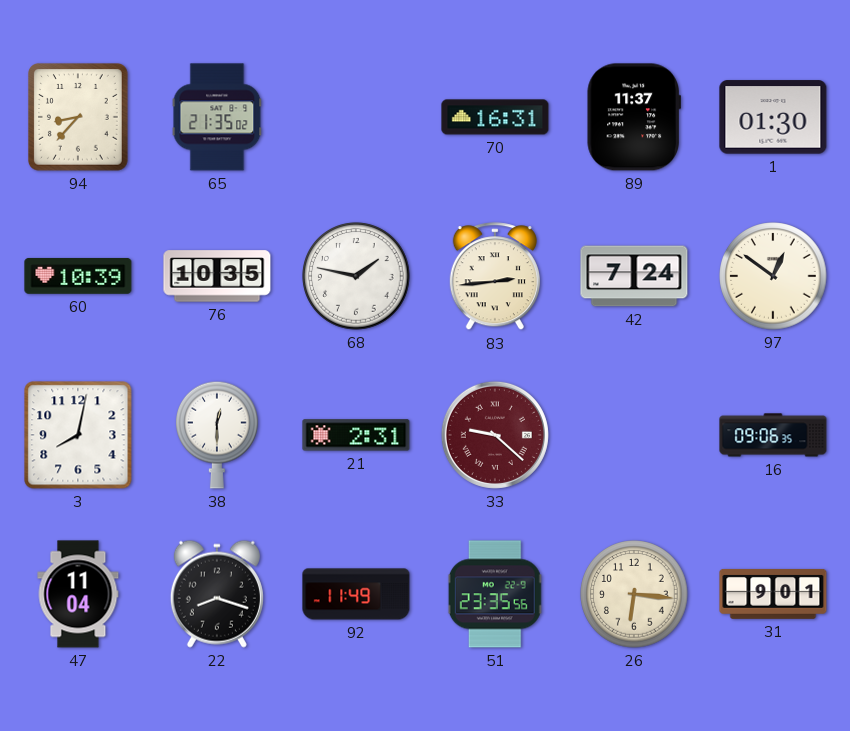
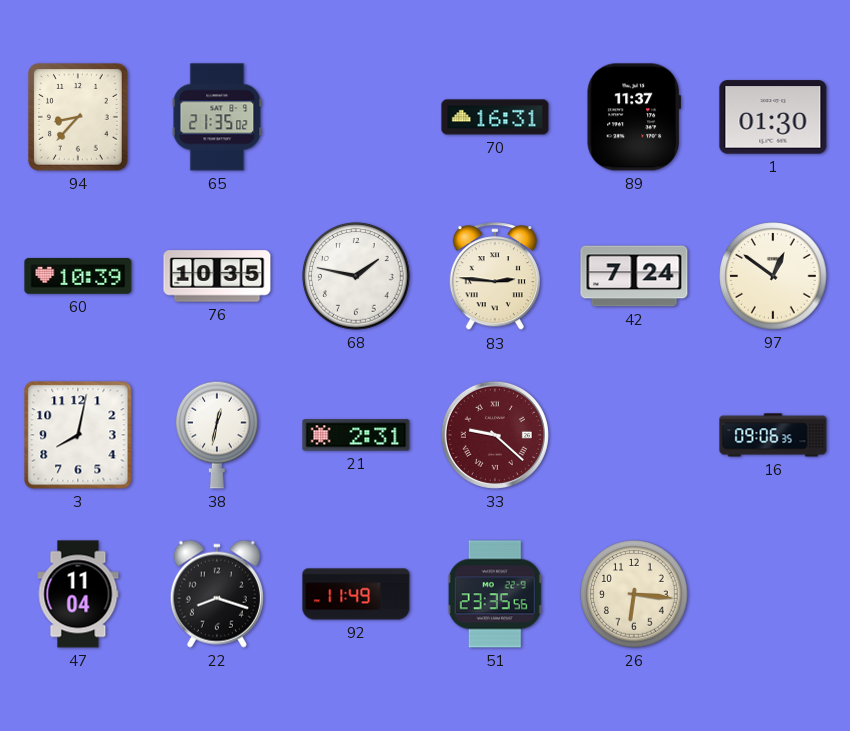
83: 2:44 -> 2:46 (495, 277)
38: 12:30 -> 12:32 (217, 435)
31: 9:01 -> none (773, 594)
